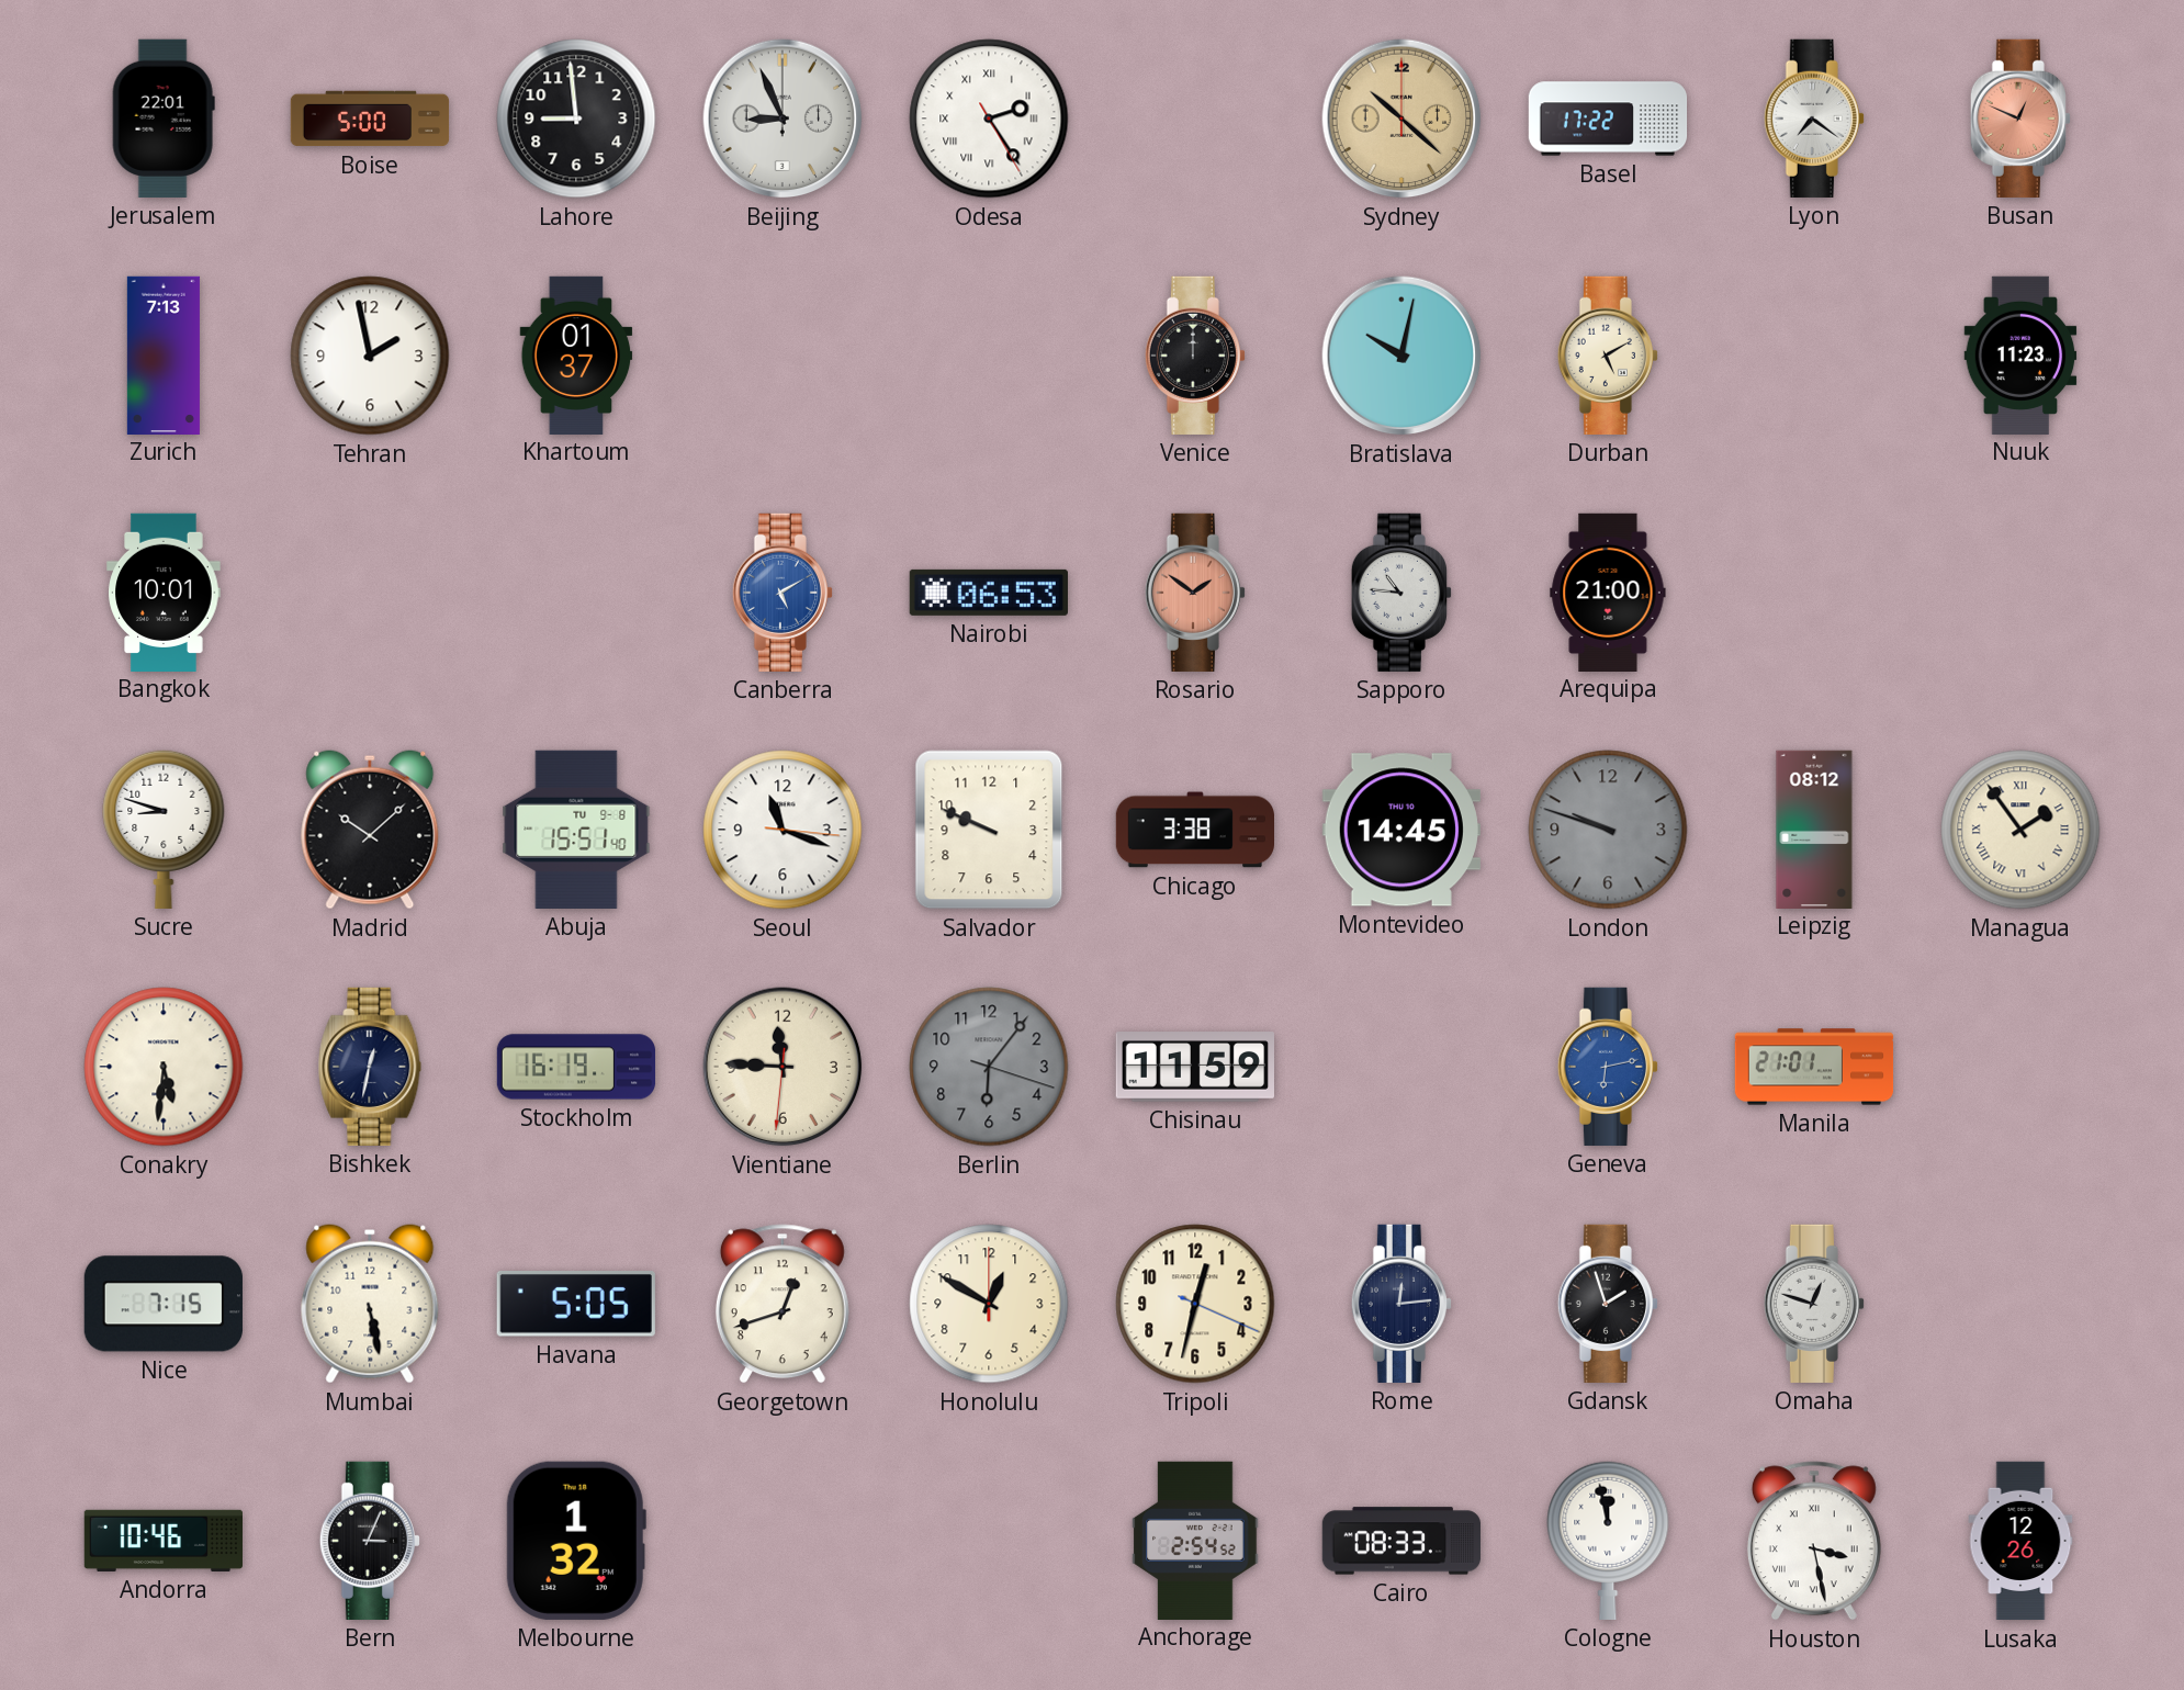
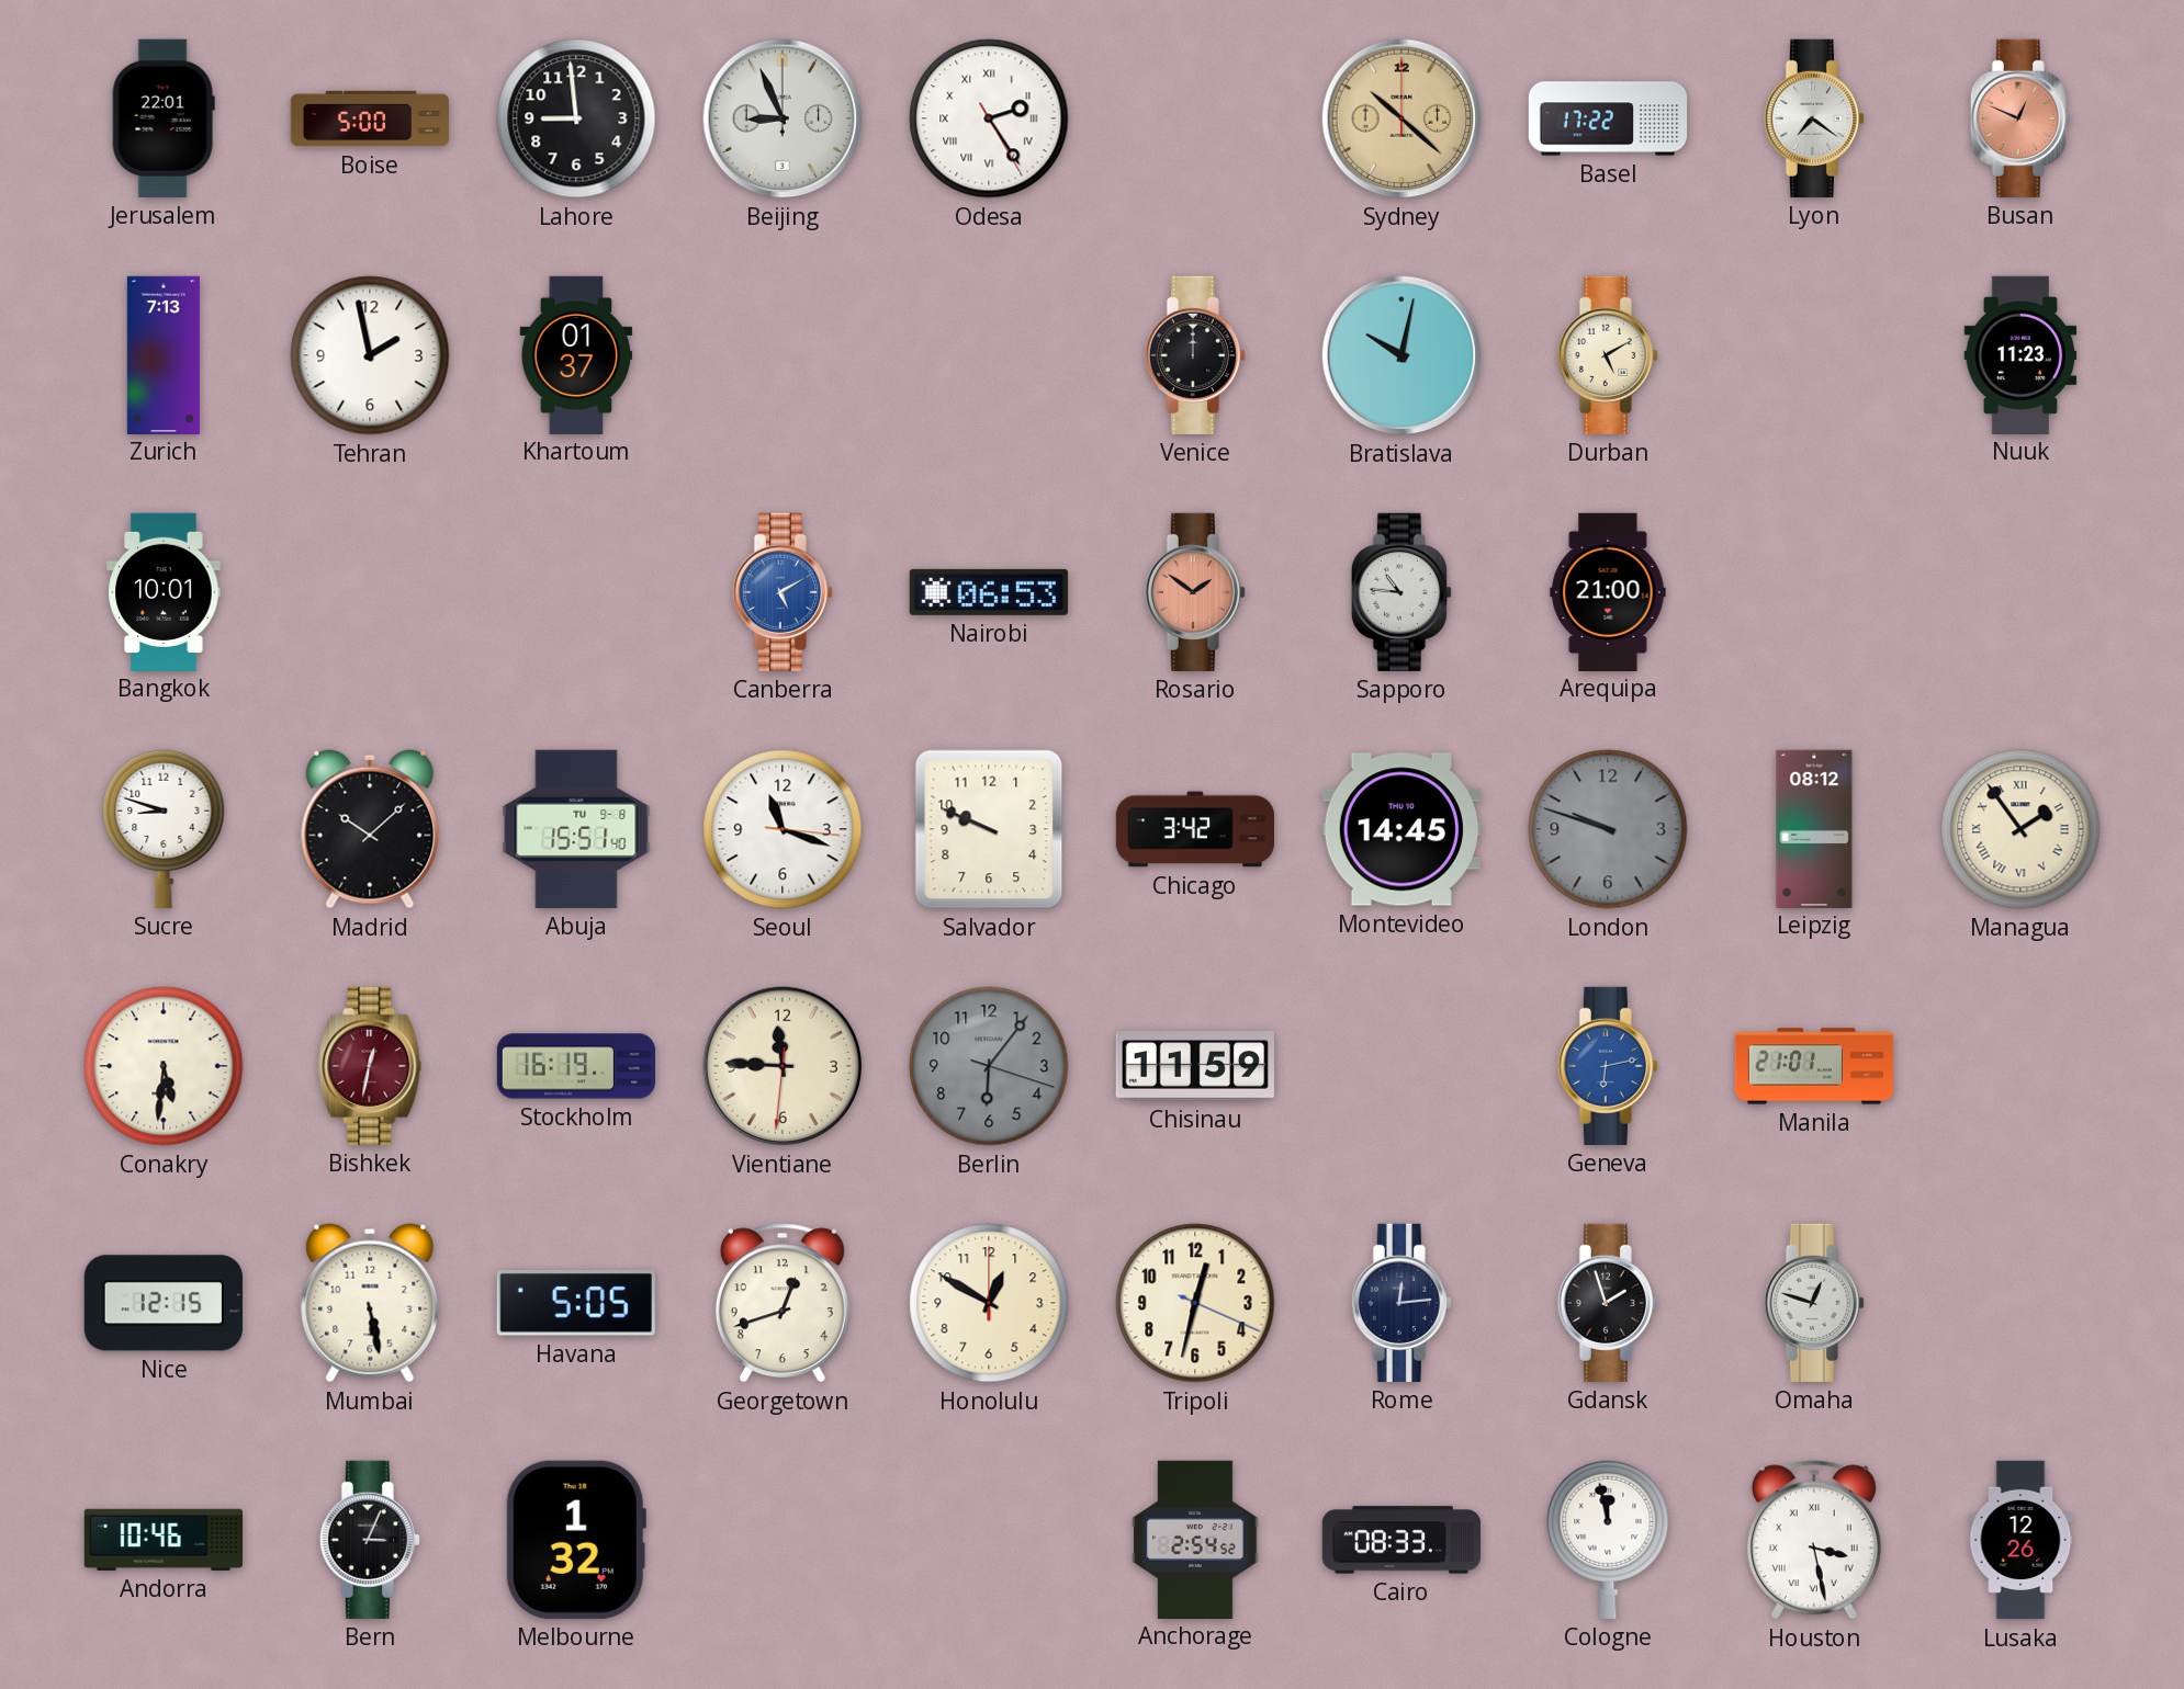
Chicago: 3:38 -> 3:42 (1194, 829)
Bishkek dial: navy -> burgundy (370, 1066)
Nice: 7:15 -> 12:15 (164, 1303)
